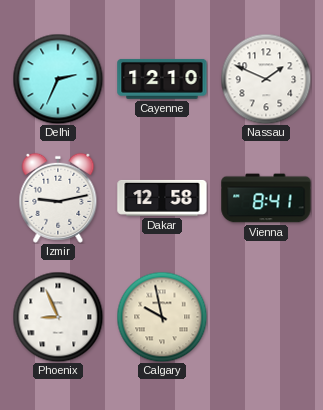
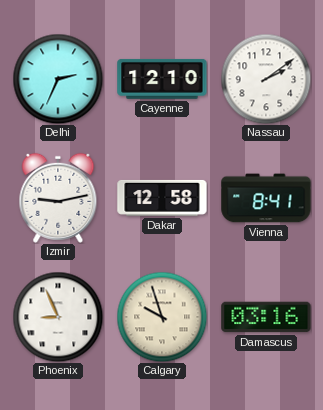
Nassau: 1:49 -> 2:09 (266, 79)
Calgary: 9:58 -> 9:57 (162, 317)
Damascus: none -> 03:16 (266, 317)
